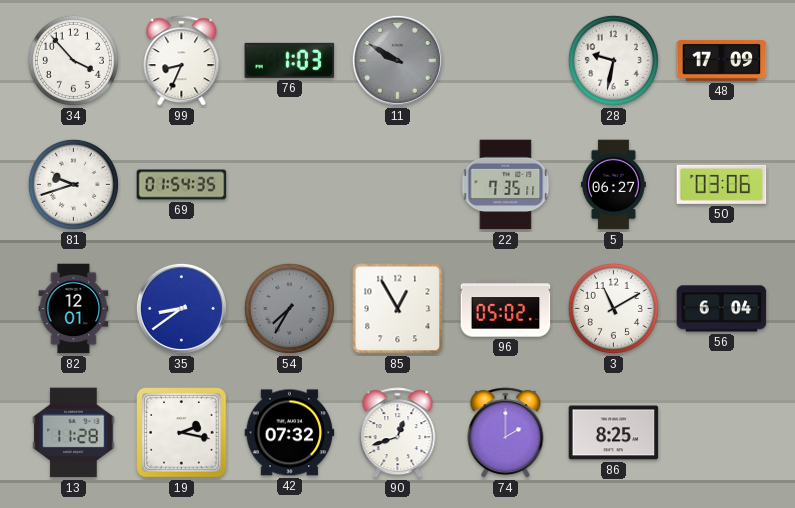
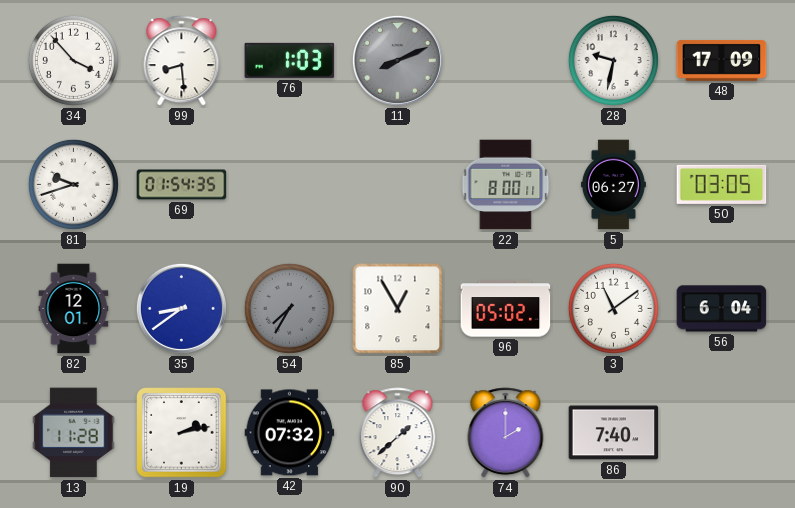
99: 8:34 -> 8:29 (182, 61)
11: 9:50 -> 8:11 (397, 60)
22: 7:35 -> 8:00 (506, 185)
50: 03:06 -> 03:05 (722, 184)
3: 11:10 -> 11:09 (613, 308)
19: 2:17 -> 2:13 (182, 433)
90: 12:42 -> 1:38 (398, 433)
86: 8:25 -> 7:40 (614, 433)
